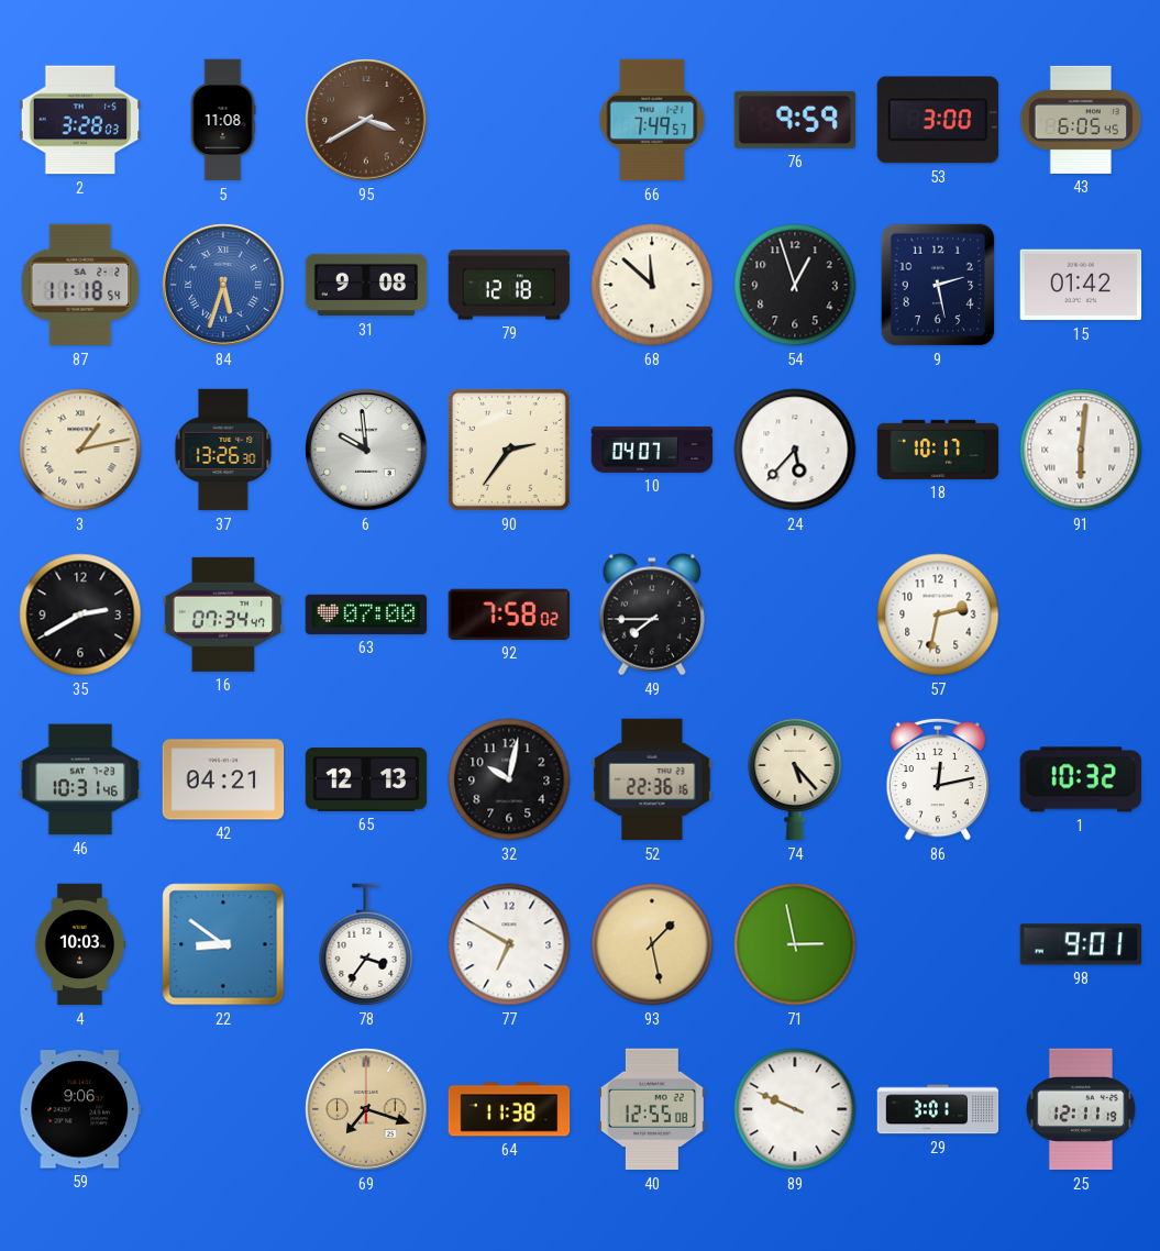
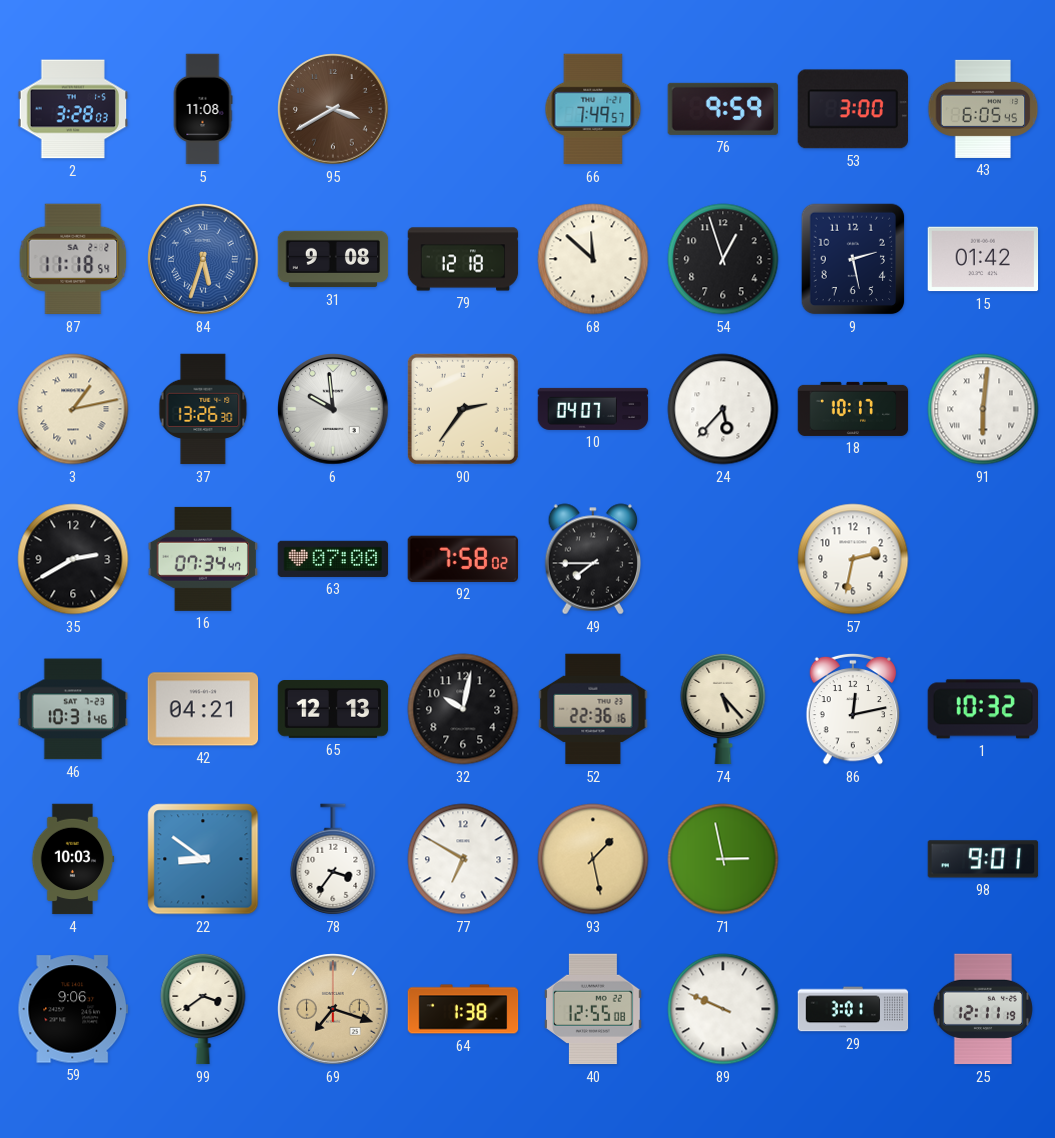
99: none -> 3:39 (203, 1009)
64: 11:38 -> 1:38 (463, 1009)
